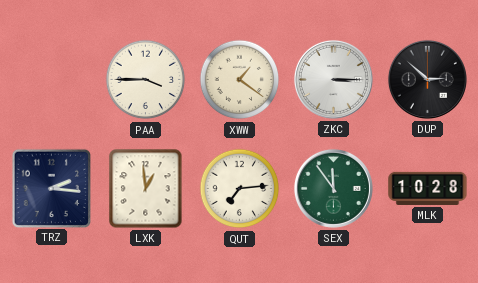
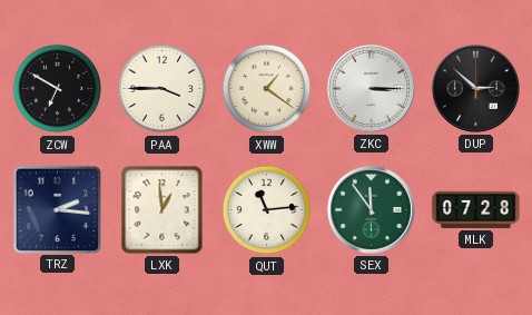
ZCW: none -> 6:50 (58, 89)
QUT: 7:14 -> 11:14 (267, 210)
MLK: 10:28 -> 07:28 (476, 209)
